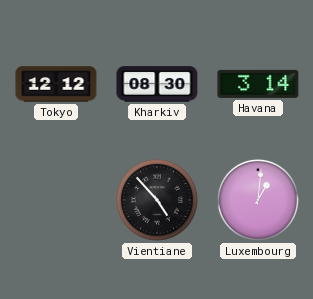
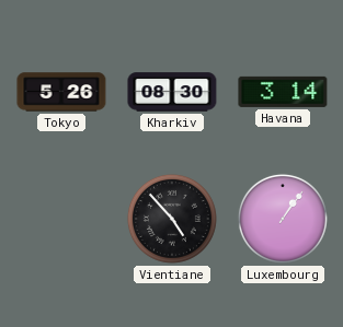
Tokyo: 12:12 -> 5:26 (61, 92)
Luxembourg: 1:01 -> 1:06 (283, 219)
